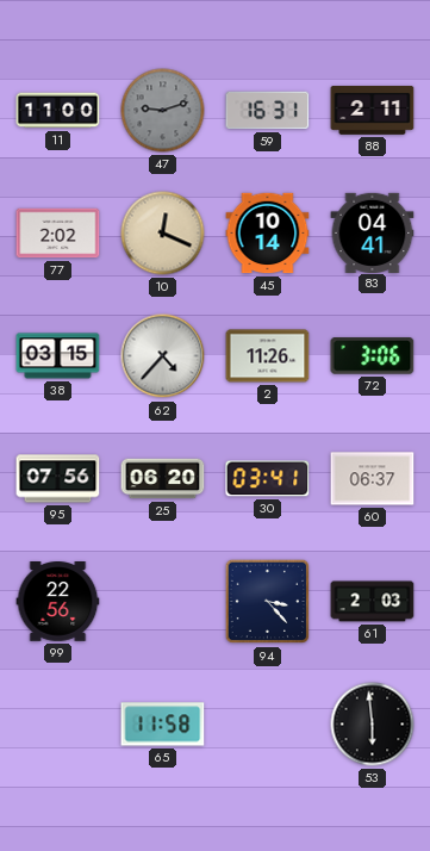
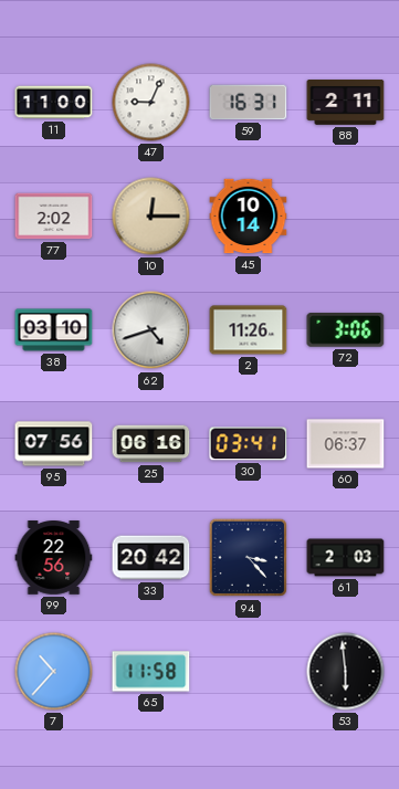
47: 9:12 -> 9:04 (151, 103)
47 dial: grey -> white (151, 103)
10: 12:19 -> 12:15 (151, 217)
83: 04:41 -> none (373, 232)
38: 03:15 -> 03:10 (54, 330)
62: 4:37 -> 4:42 (151, 330)
25: 06:20 -> 06:16 (151, 444)
33: none -> 20:42 (151, 558)
7: none -> 10:37 (54, 672)
